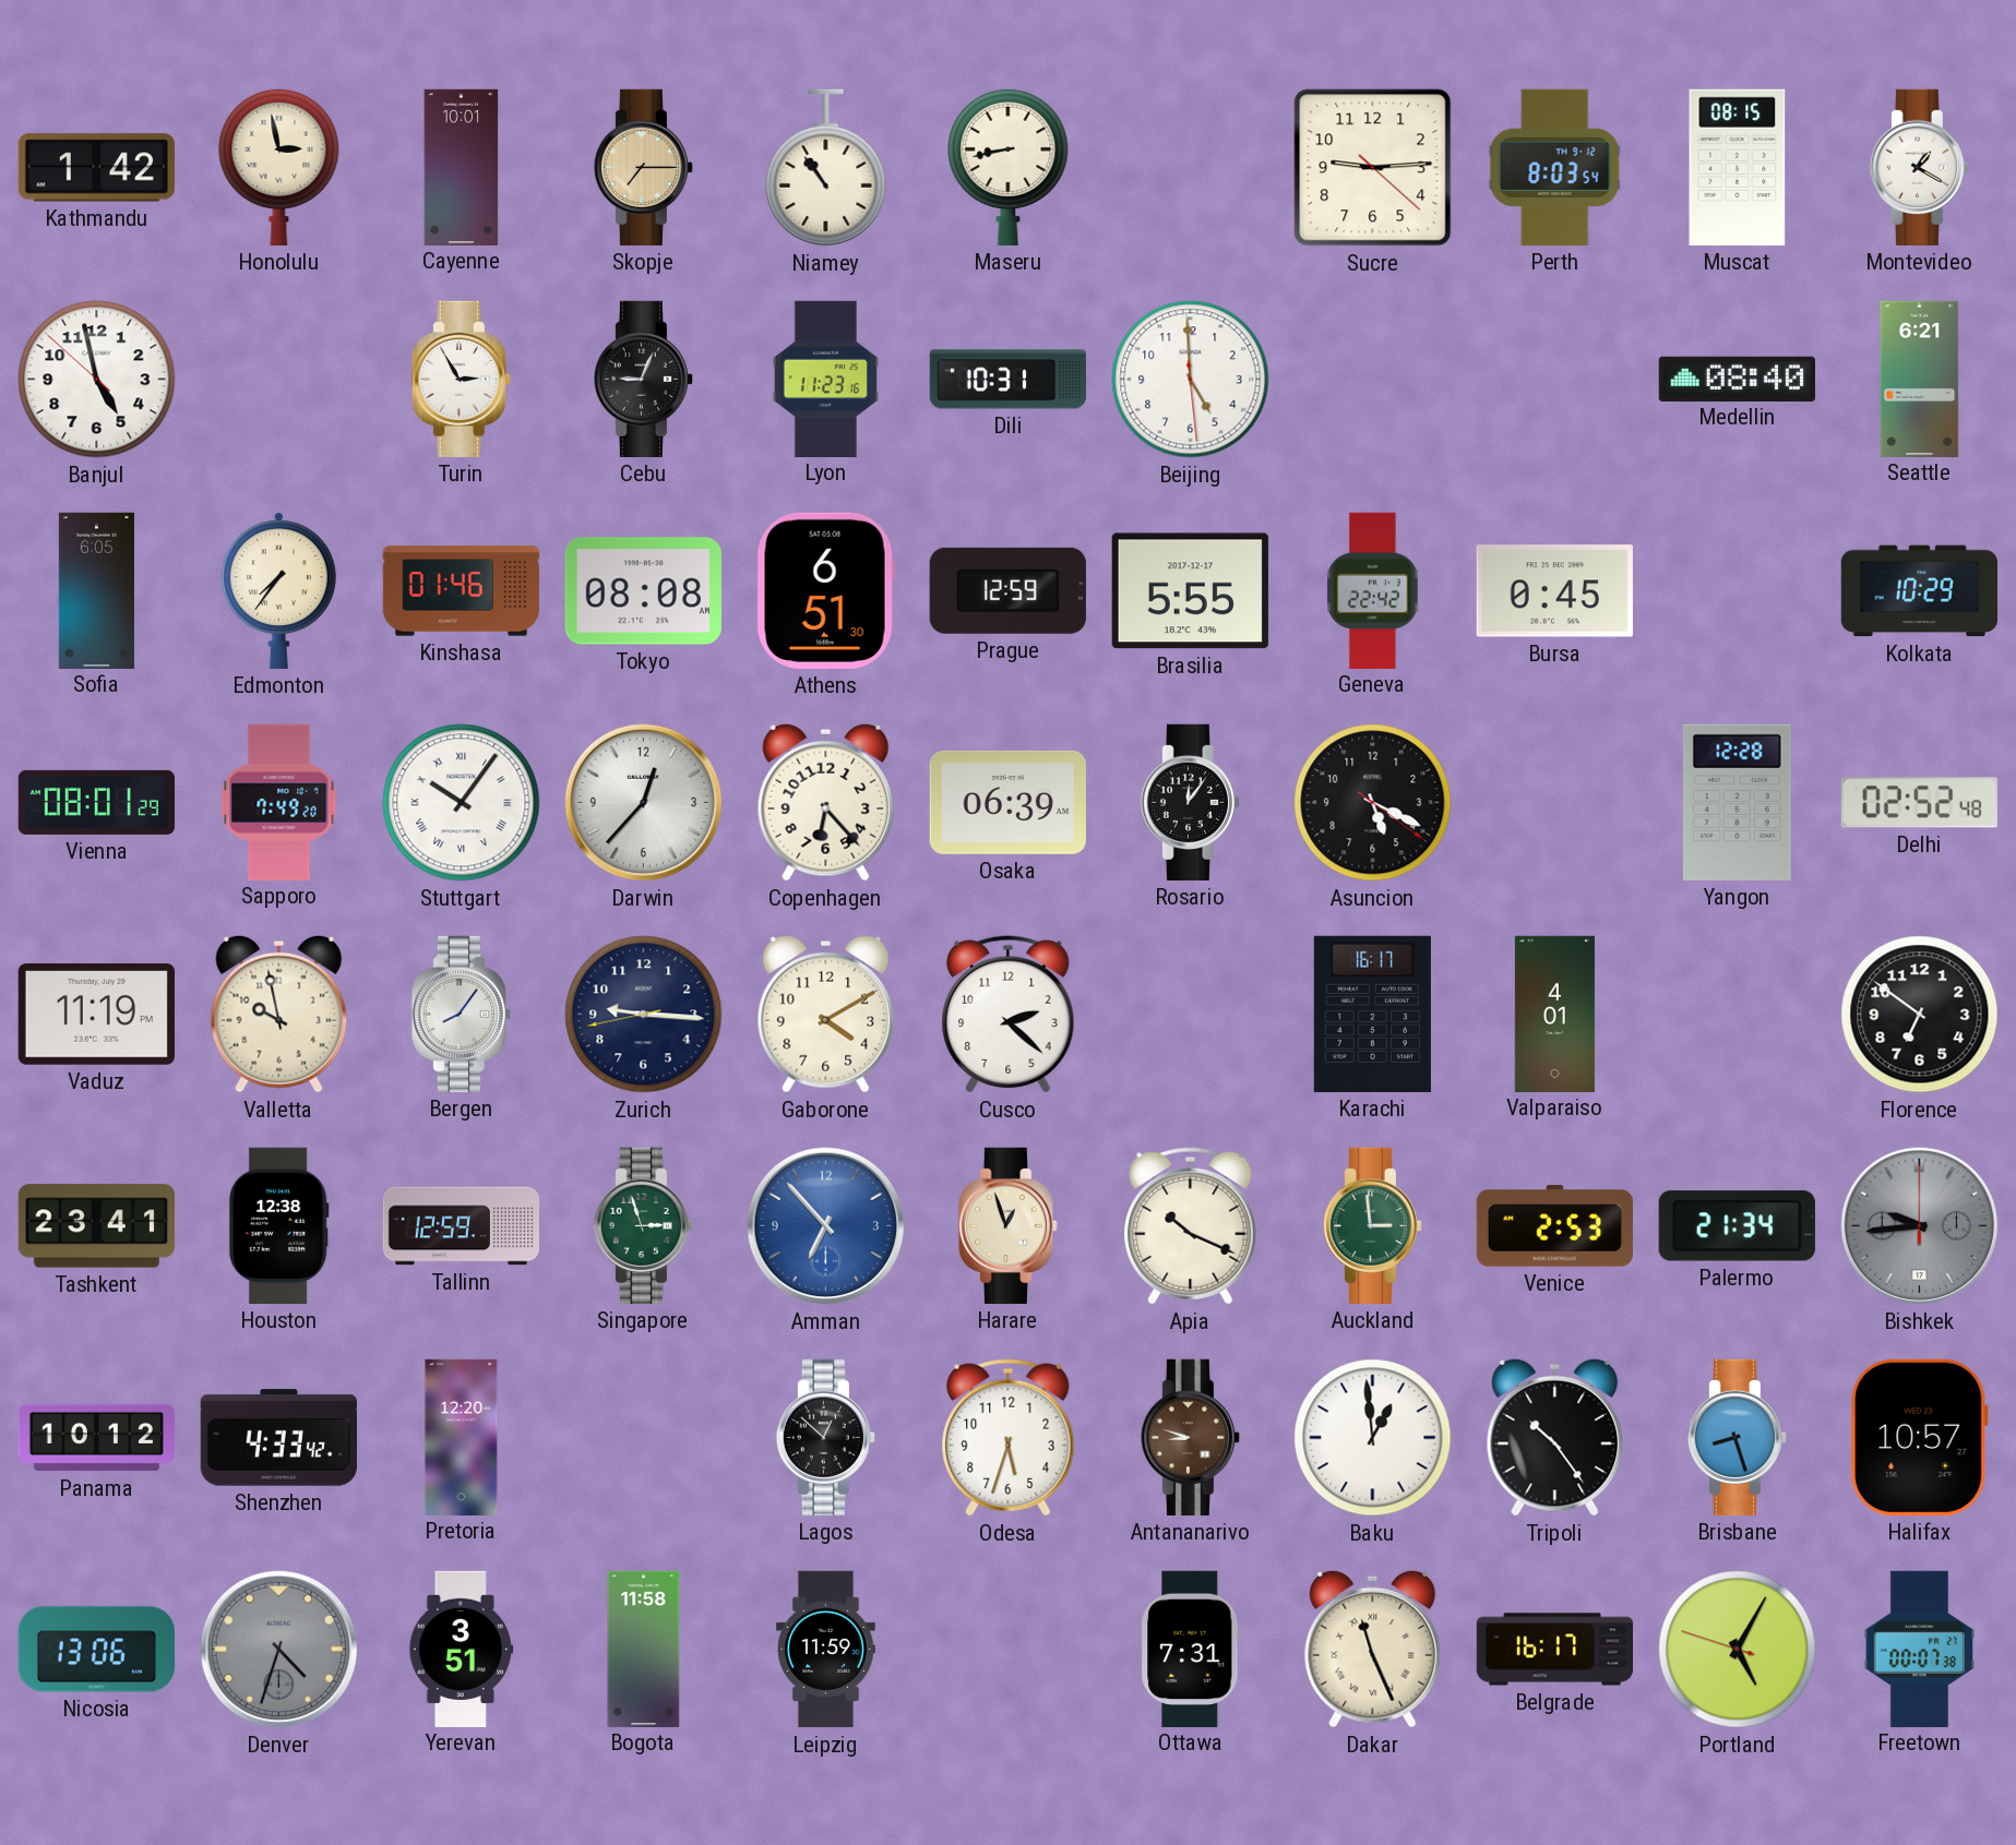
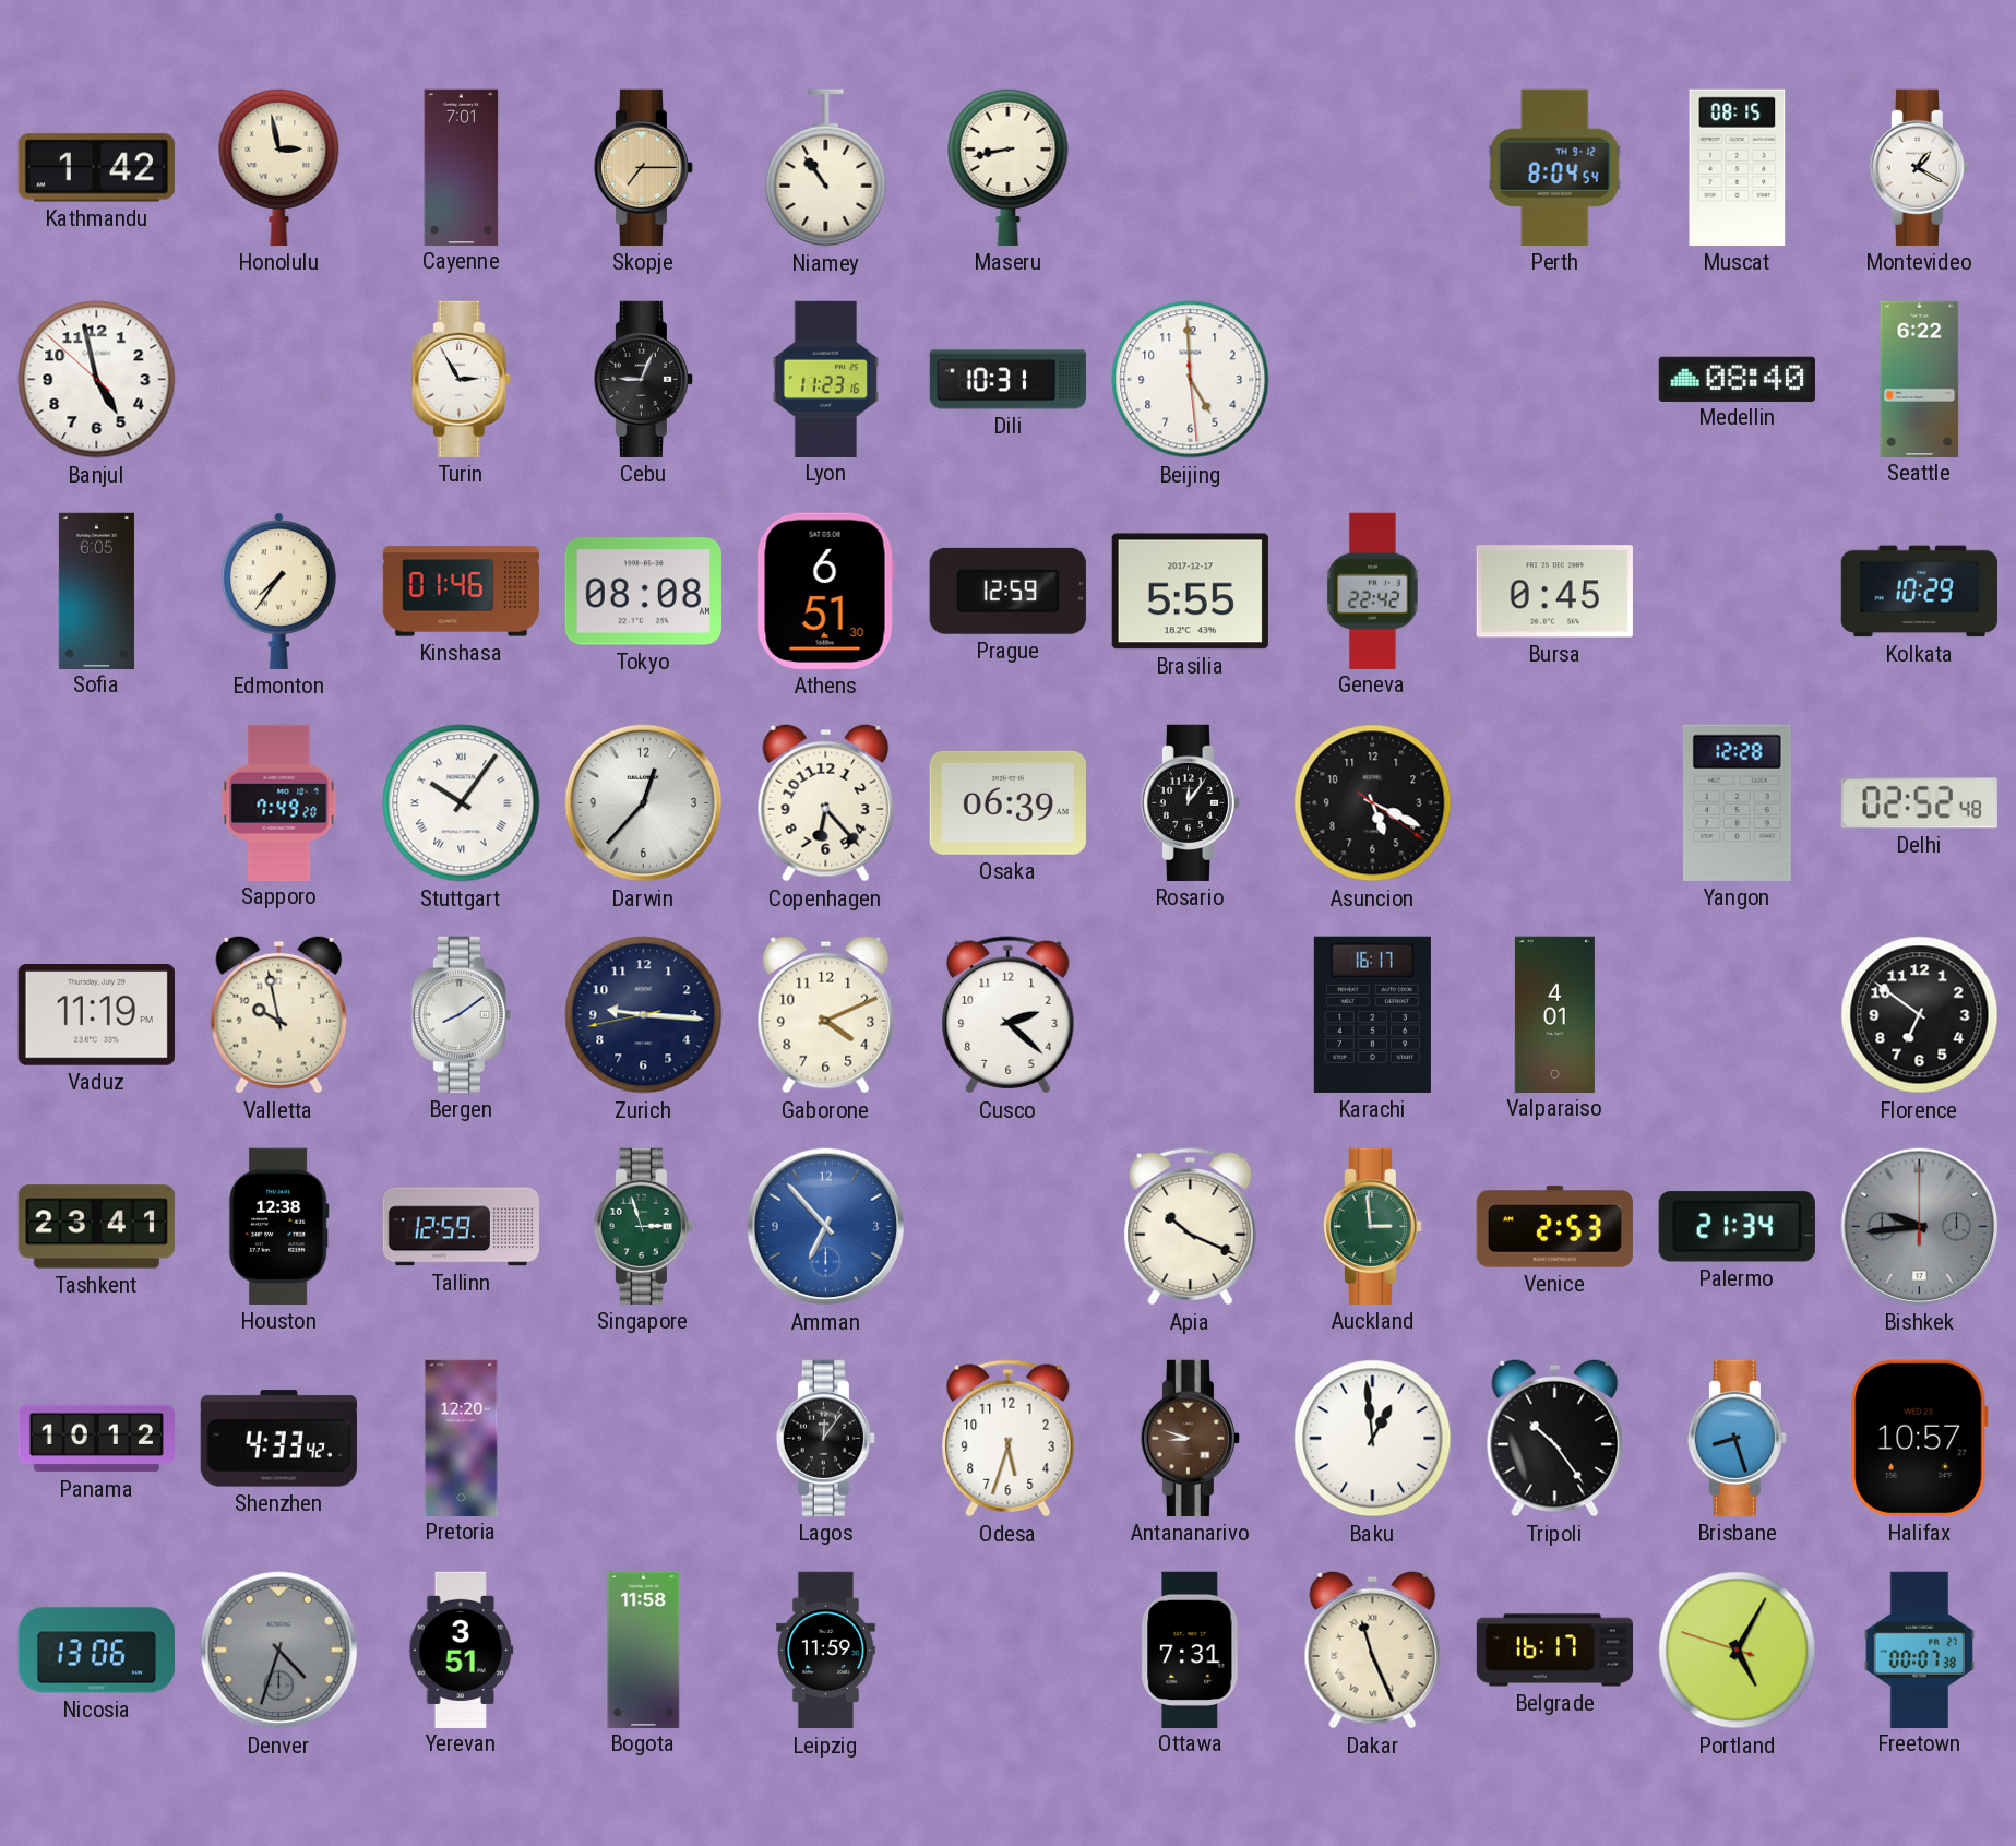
Cayenne: 10:01 -> 7:01 (462, 167)
Sucre: 9:14 -> none (1373, 168)
Perth: 8:03 -> 8:04 (1554, 167)
Seattle: 6:21 -> 6:22 (1920, 379)
Vienna: 08:01 -> none (96, 802)
Bergen: 8:06 -> 8:09 (461, 1014)
Gaborone: 4:10 -> 4:11 (826, 1014)
Harare: 12:57 -> none (1007, 1225)
Lagos: 12:52 -> 12:06 (825, 1438)
